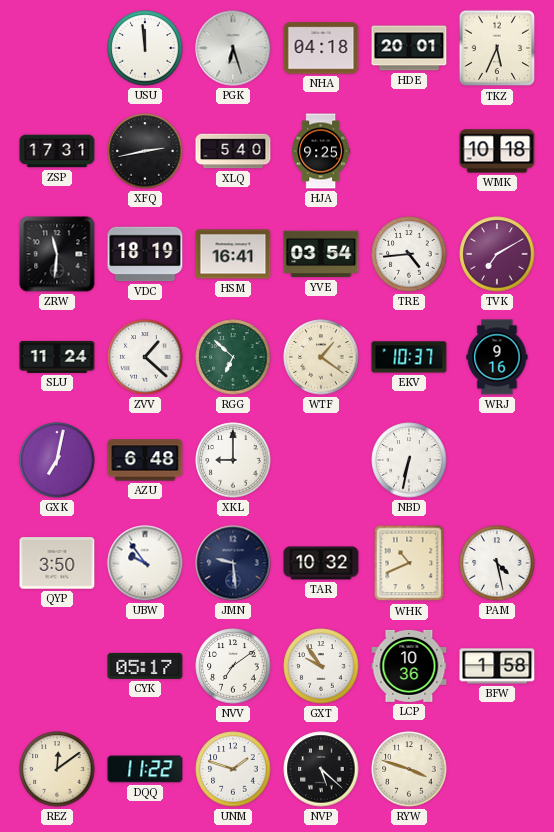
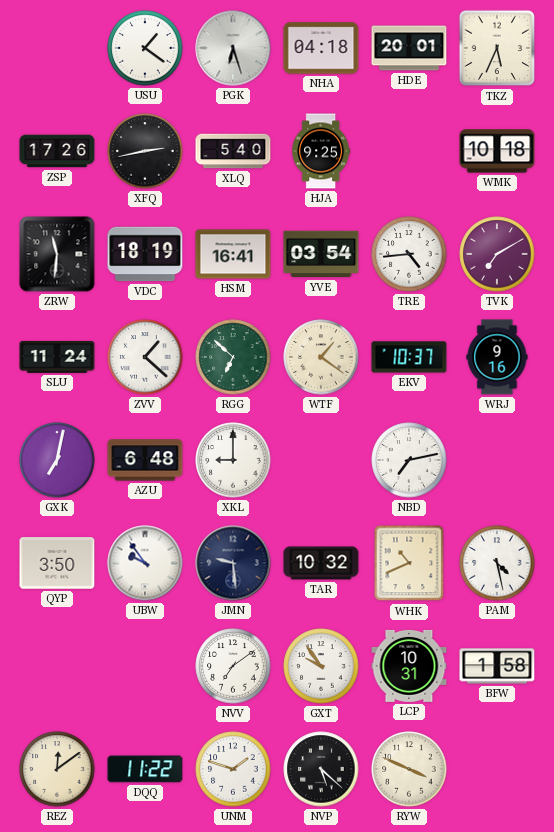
USU: 11:59 -> 1:21 (145, 48)
ZSP: 17:31 -> 17:26 (57, 151)
NBD: 6:32 -> 7:13 (409, 460)
CYK: 05:17 -> none (145, 666)
LCP: 10:36 -> 10:31 (409, 666)
RYW: 3:48 -> 3:49 (409, 769)
